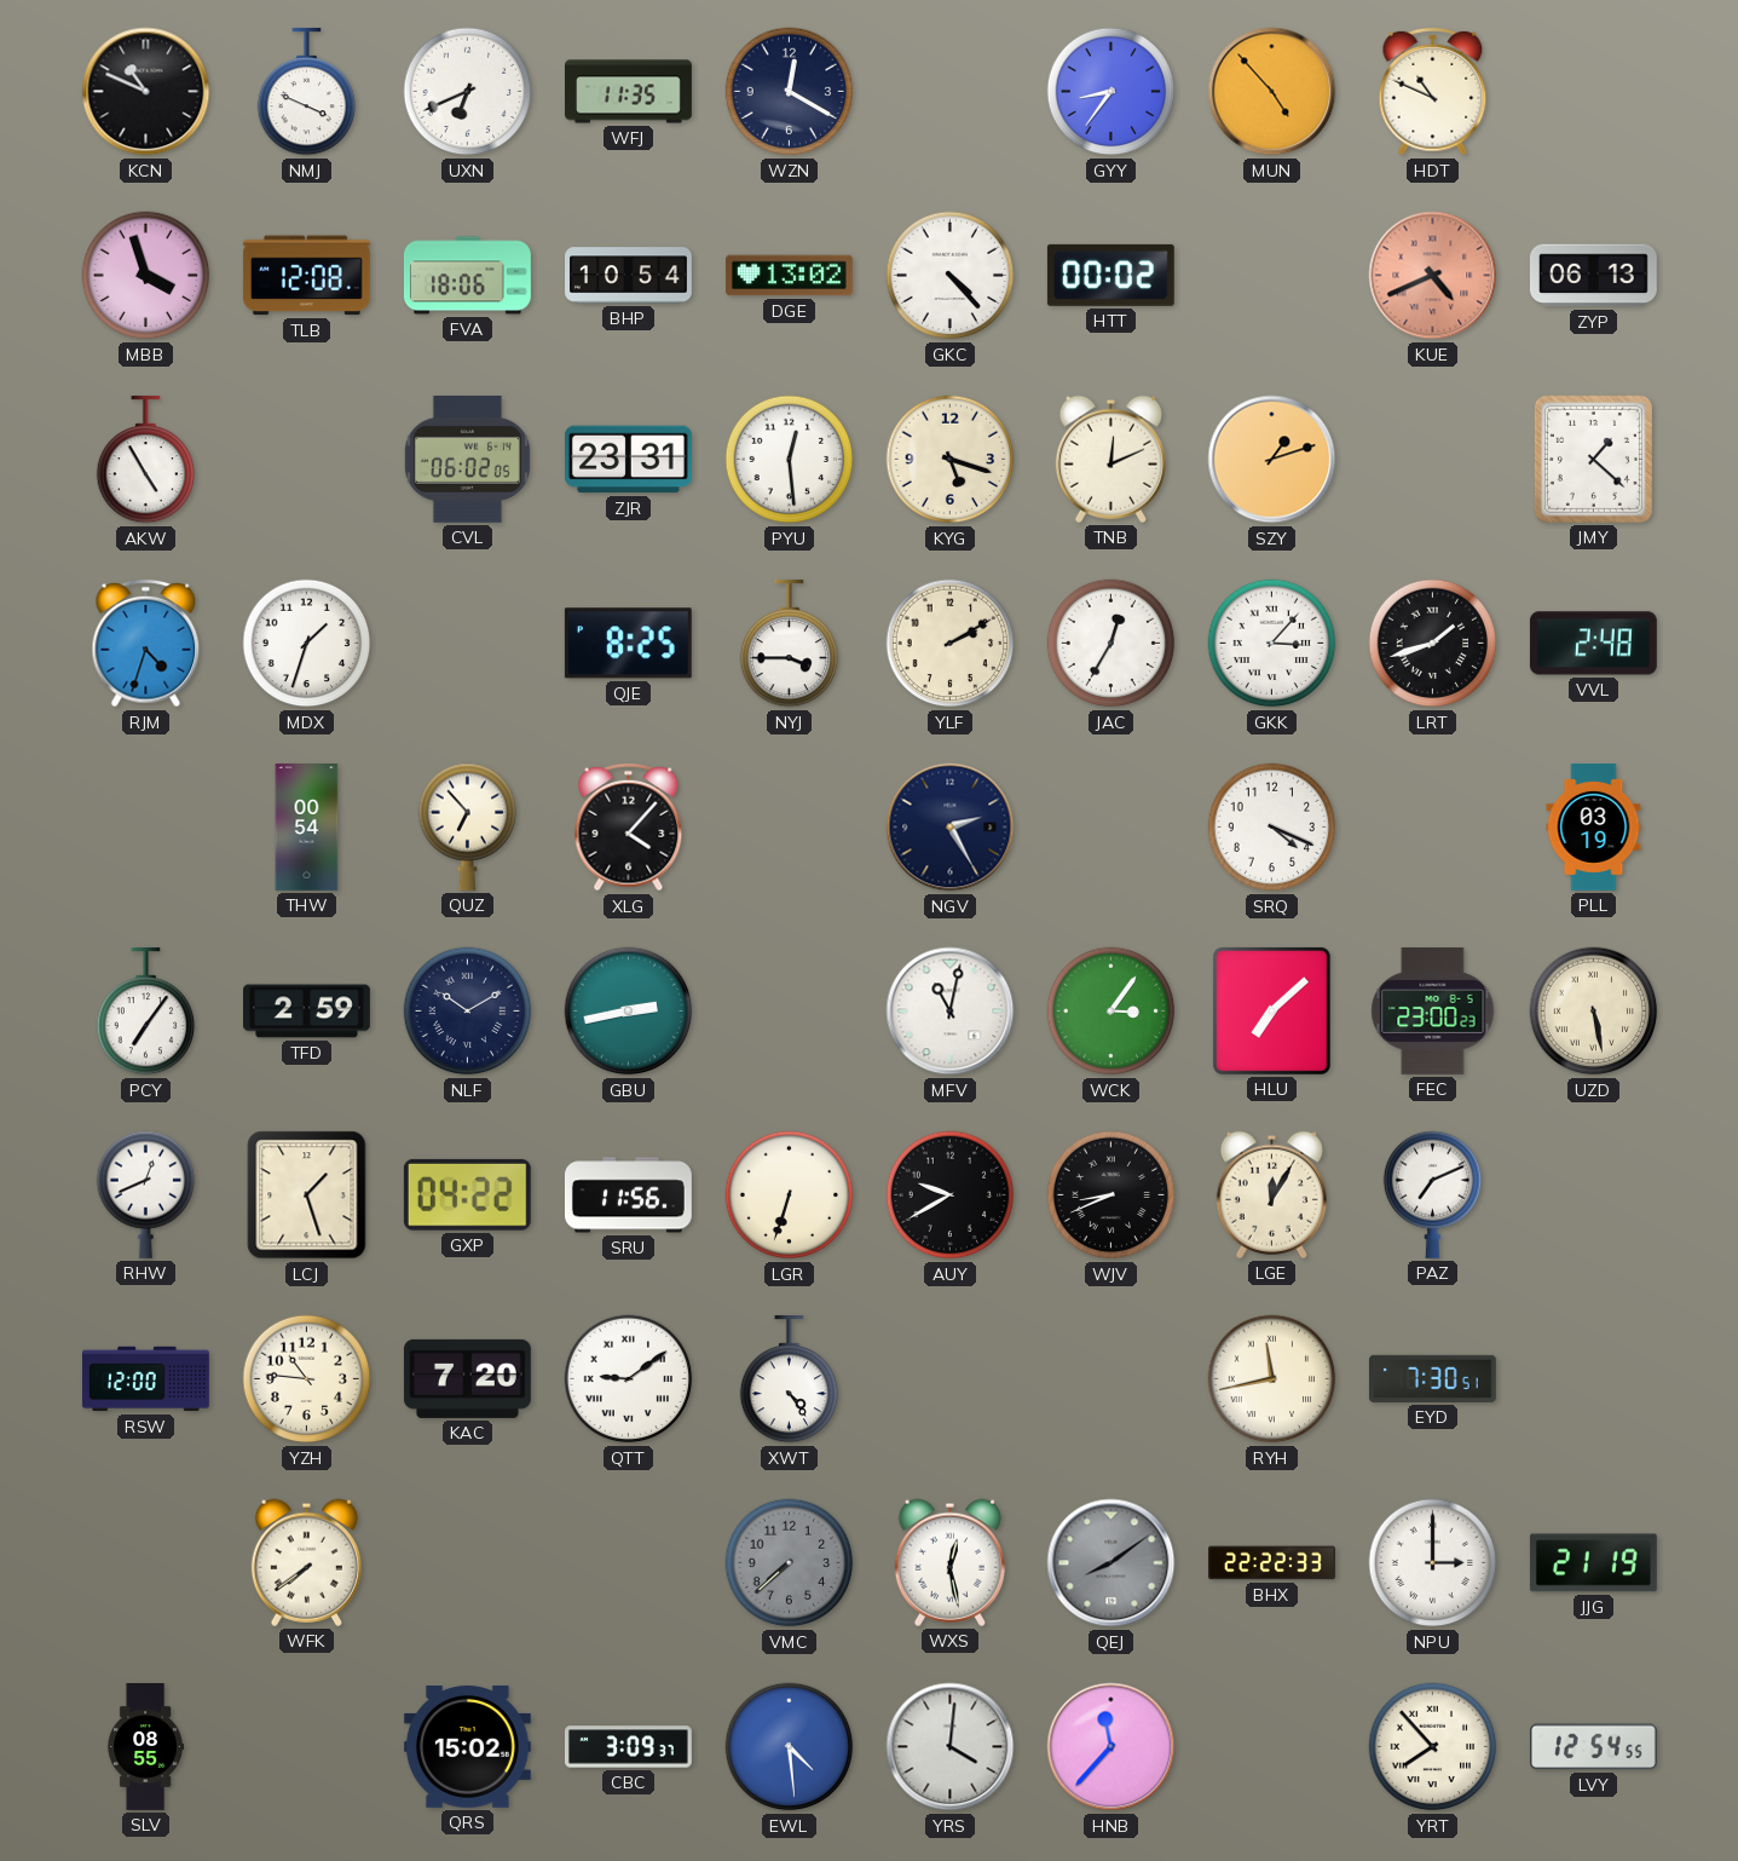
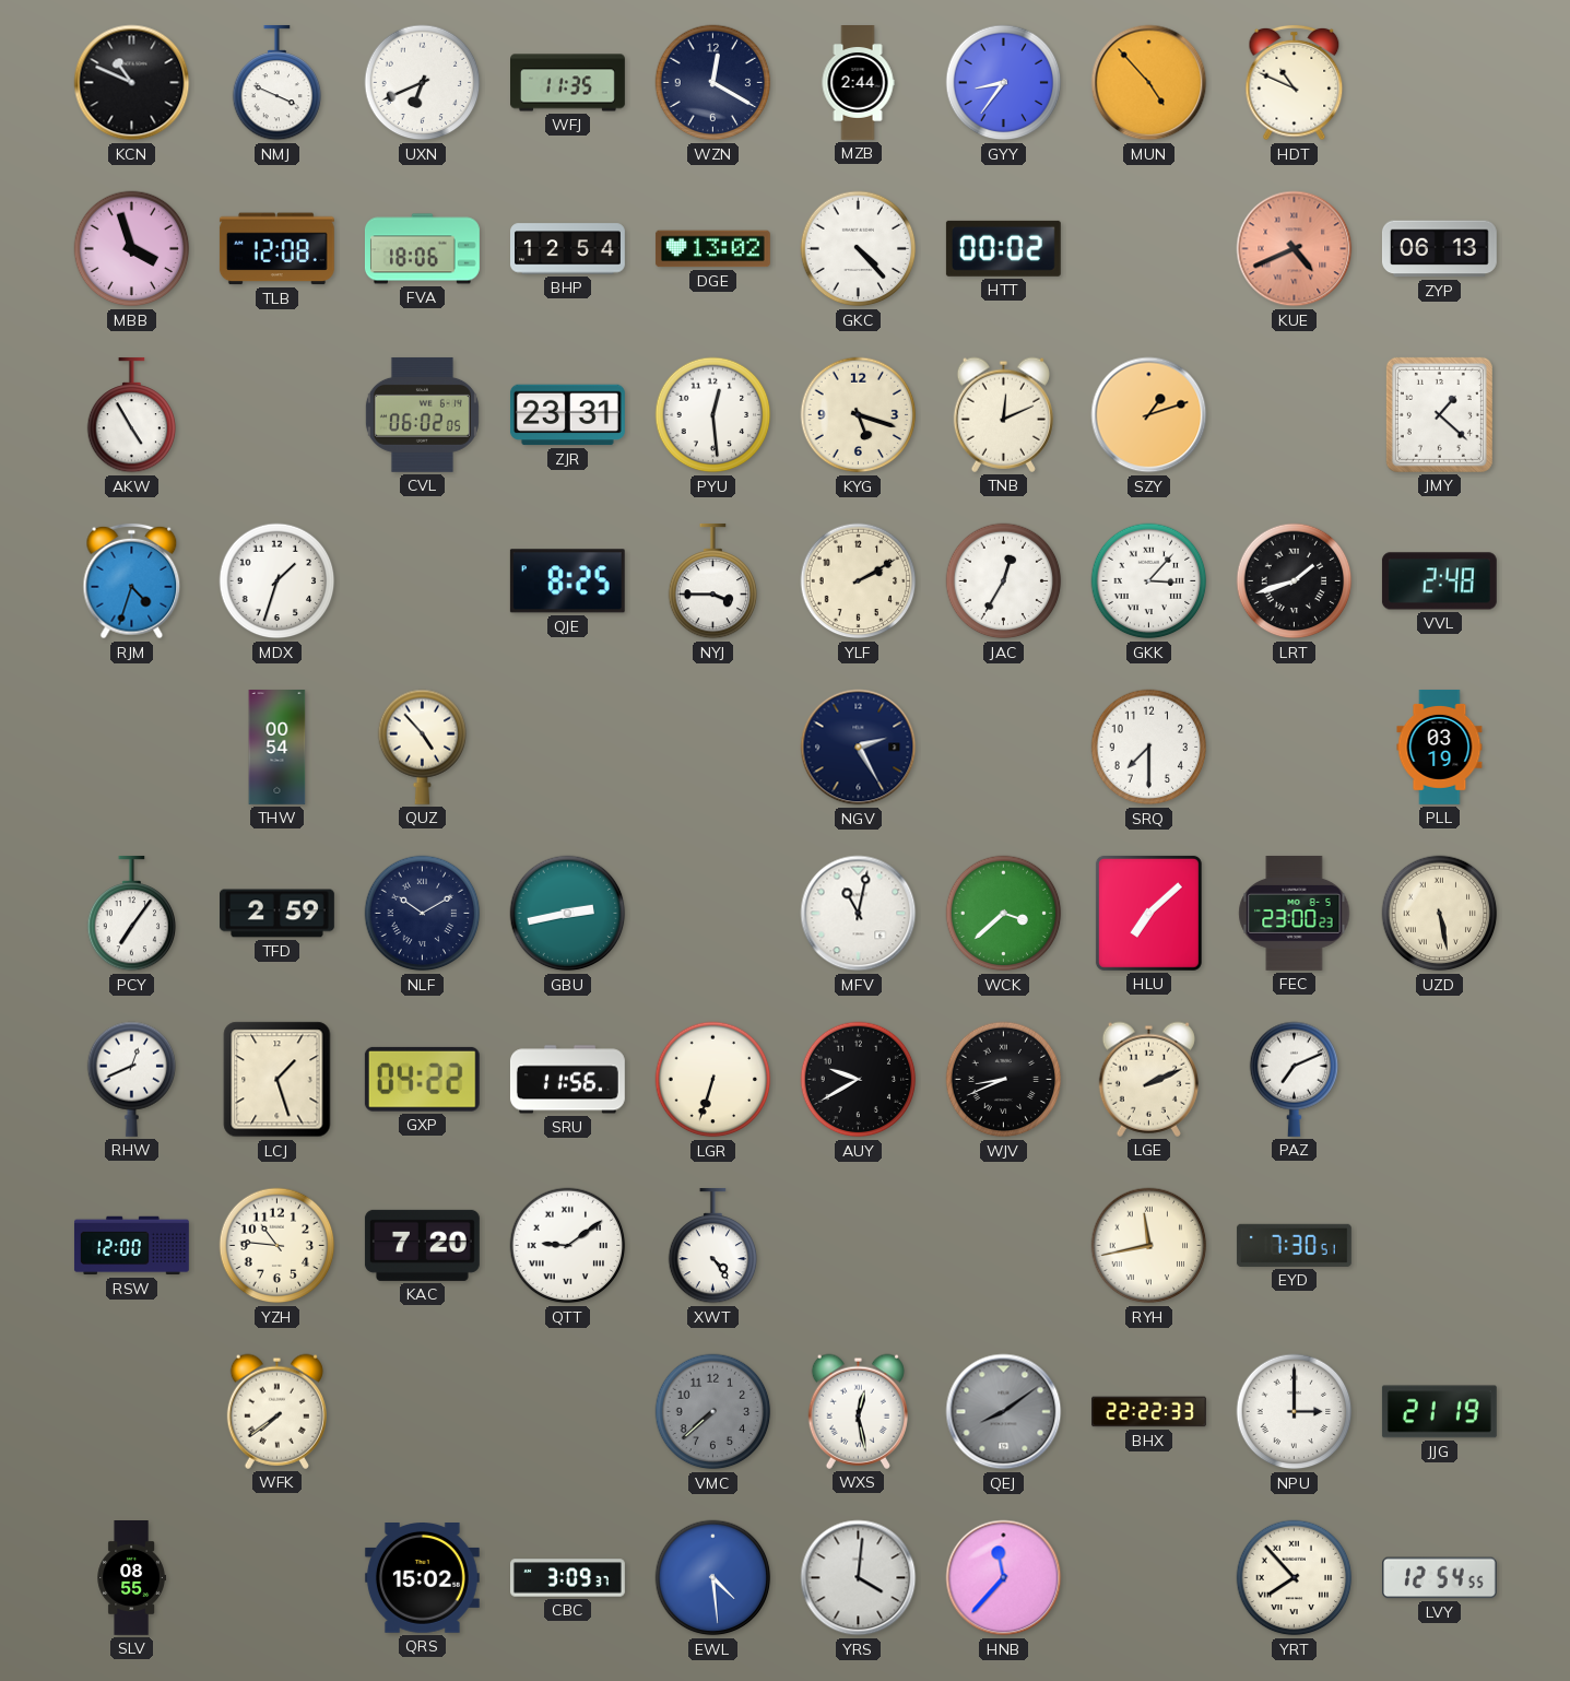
MZB: none -> 2:44 (858, 83)
BHP: 10:54 -> 12:54 (568, 249)
QUZ: 6:53 -> 4:53 (423, 747)
XLG: 4:07 -> none (629, 828)
SRQ: 4:19 -> 7:30 (1149, 748)
WCK: 3:06 -> 3:38 (1004, 914)
LGE: 12:05 -> 2:11 (1148, 1079)
